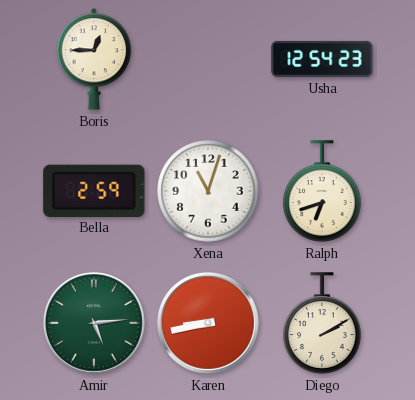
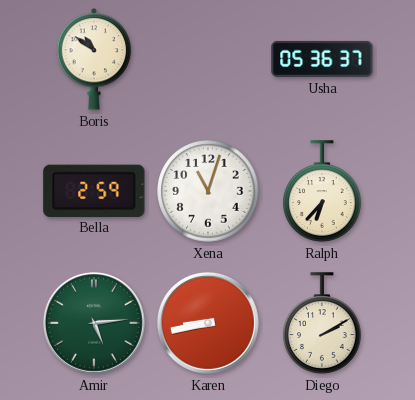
Boris: 12:45 -> 10:51 (94, 59)
Usha: 12:54 -> 05:36 (322, 59)
Ralph: 6:42 -> 6:37 (322, 191)
